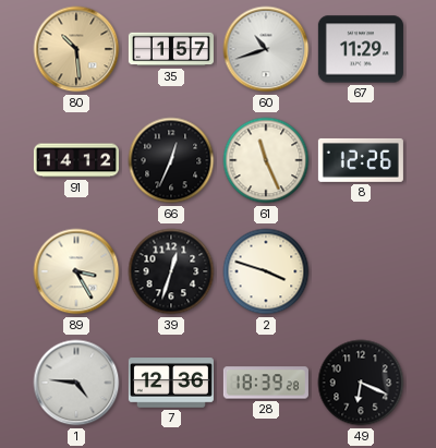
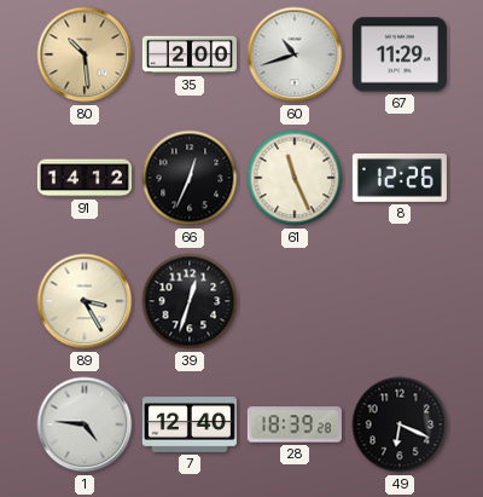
35: 1:57 -> 2:00 (190, 54)
2: 3:48 -> none (266, 271)
7: 12:36 -> 12:40 (190, 424)
